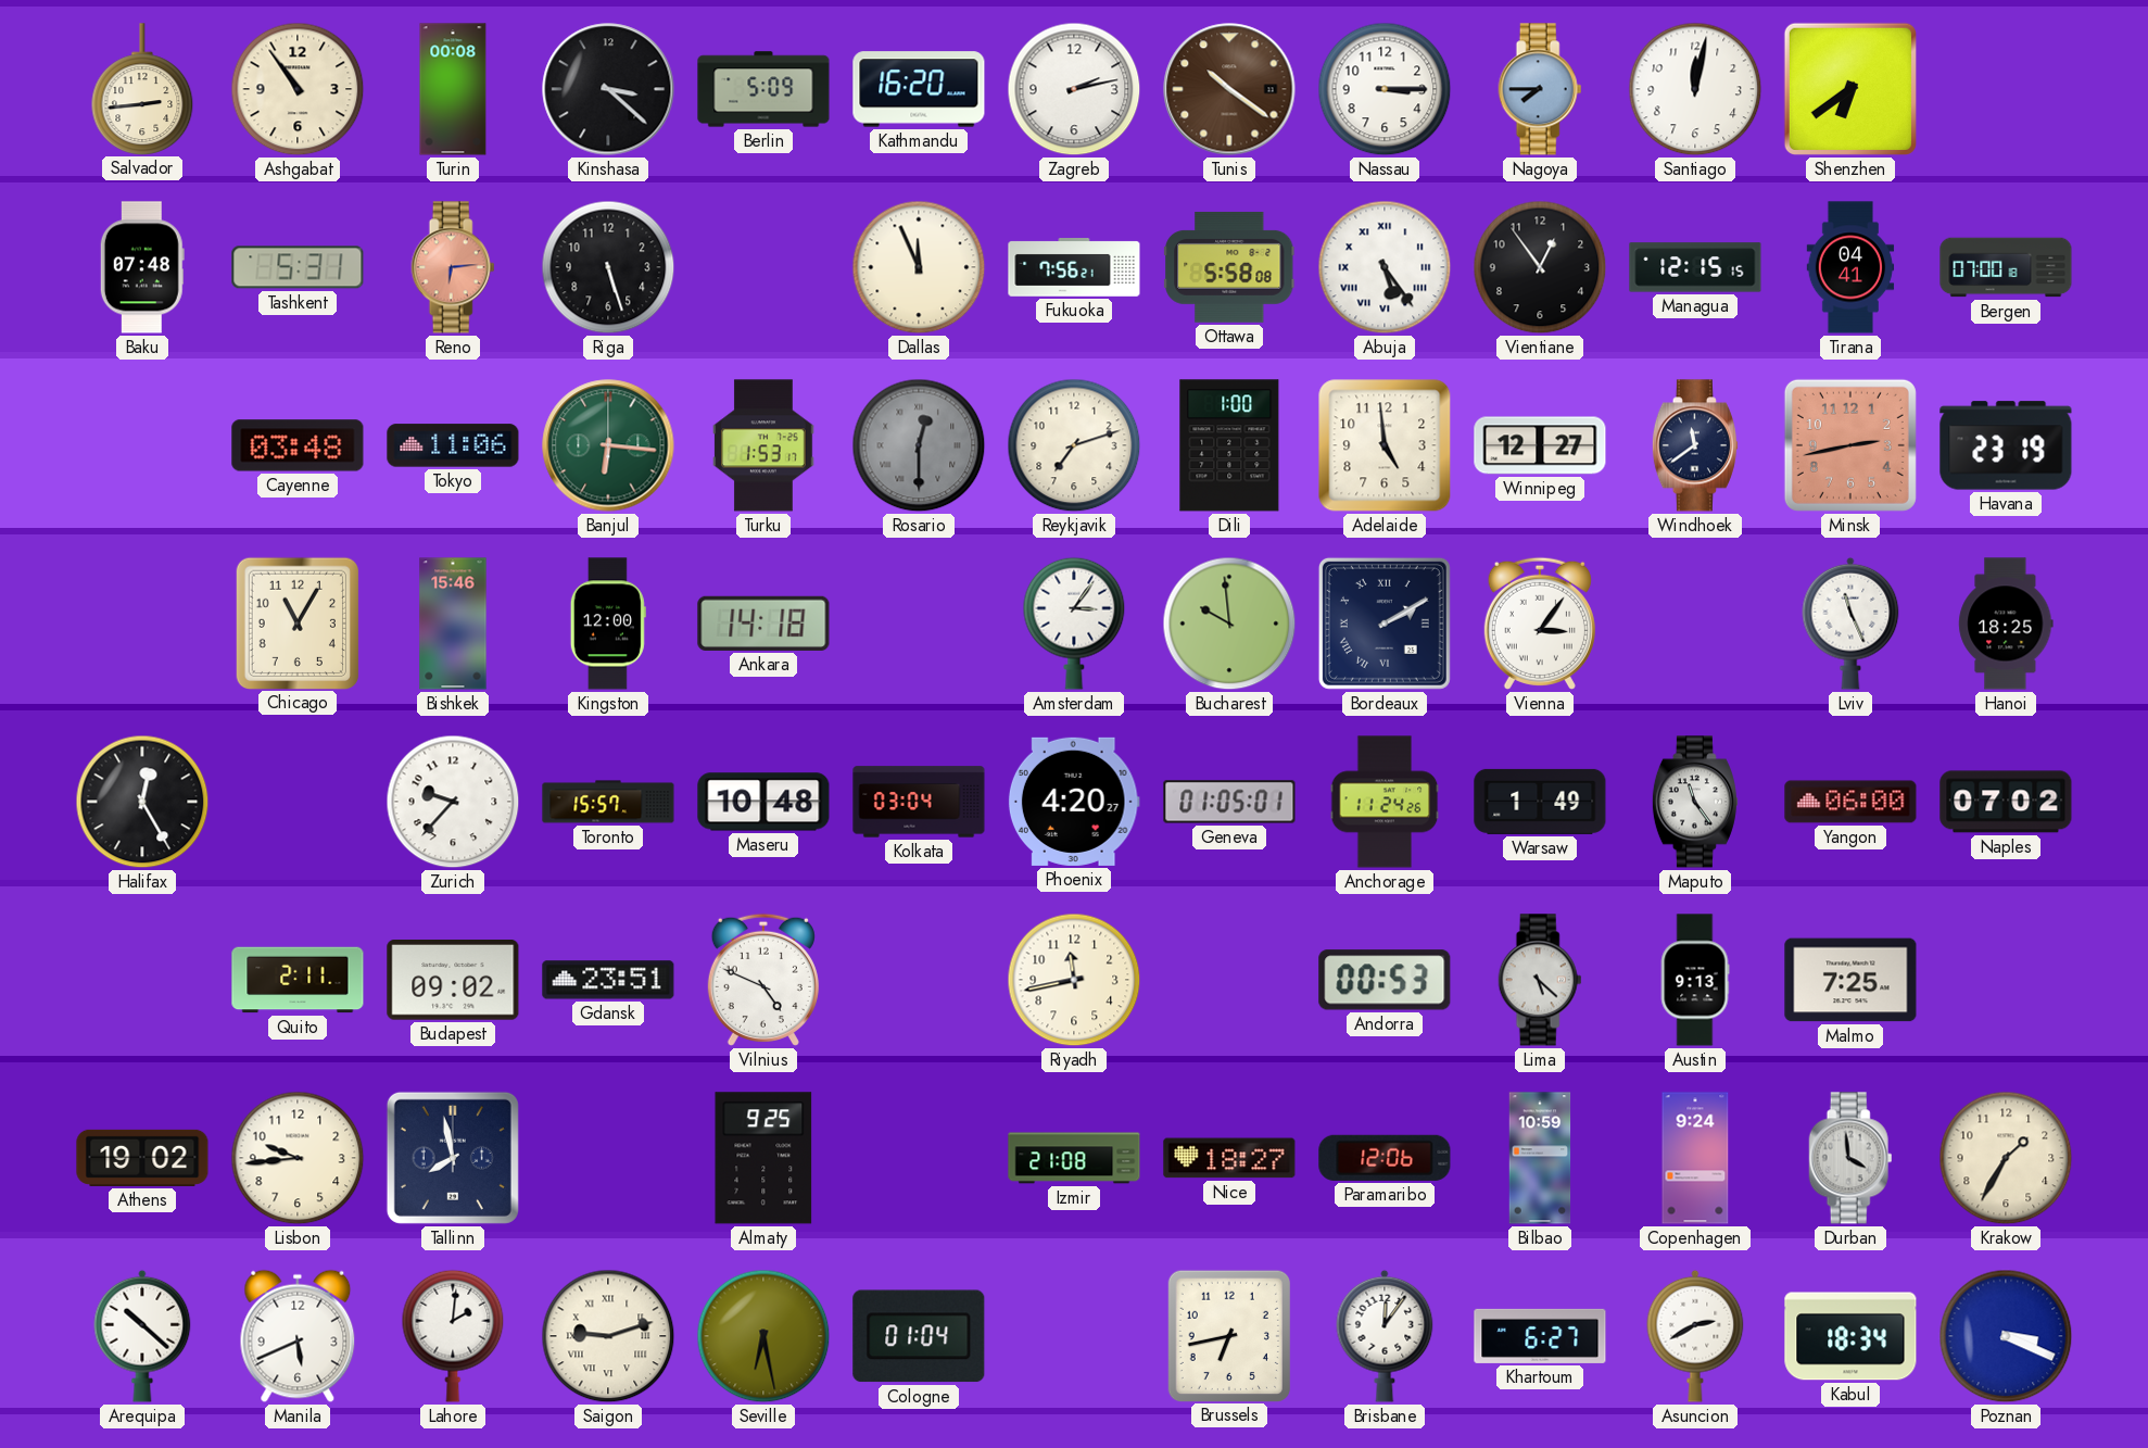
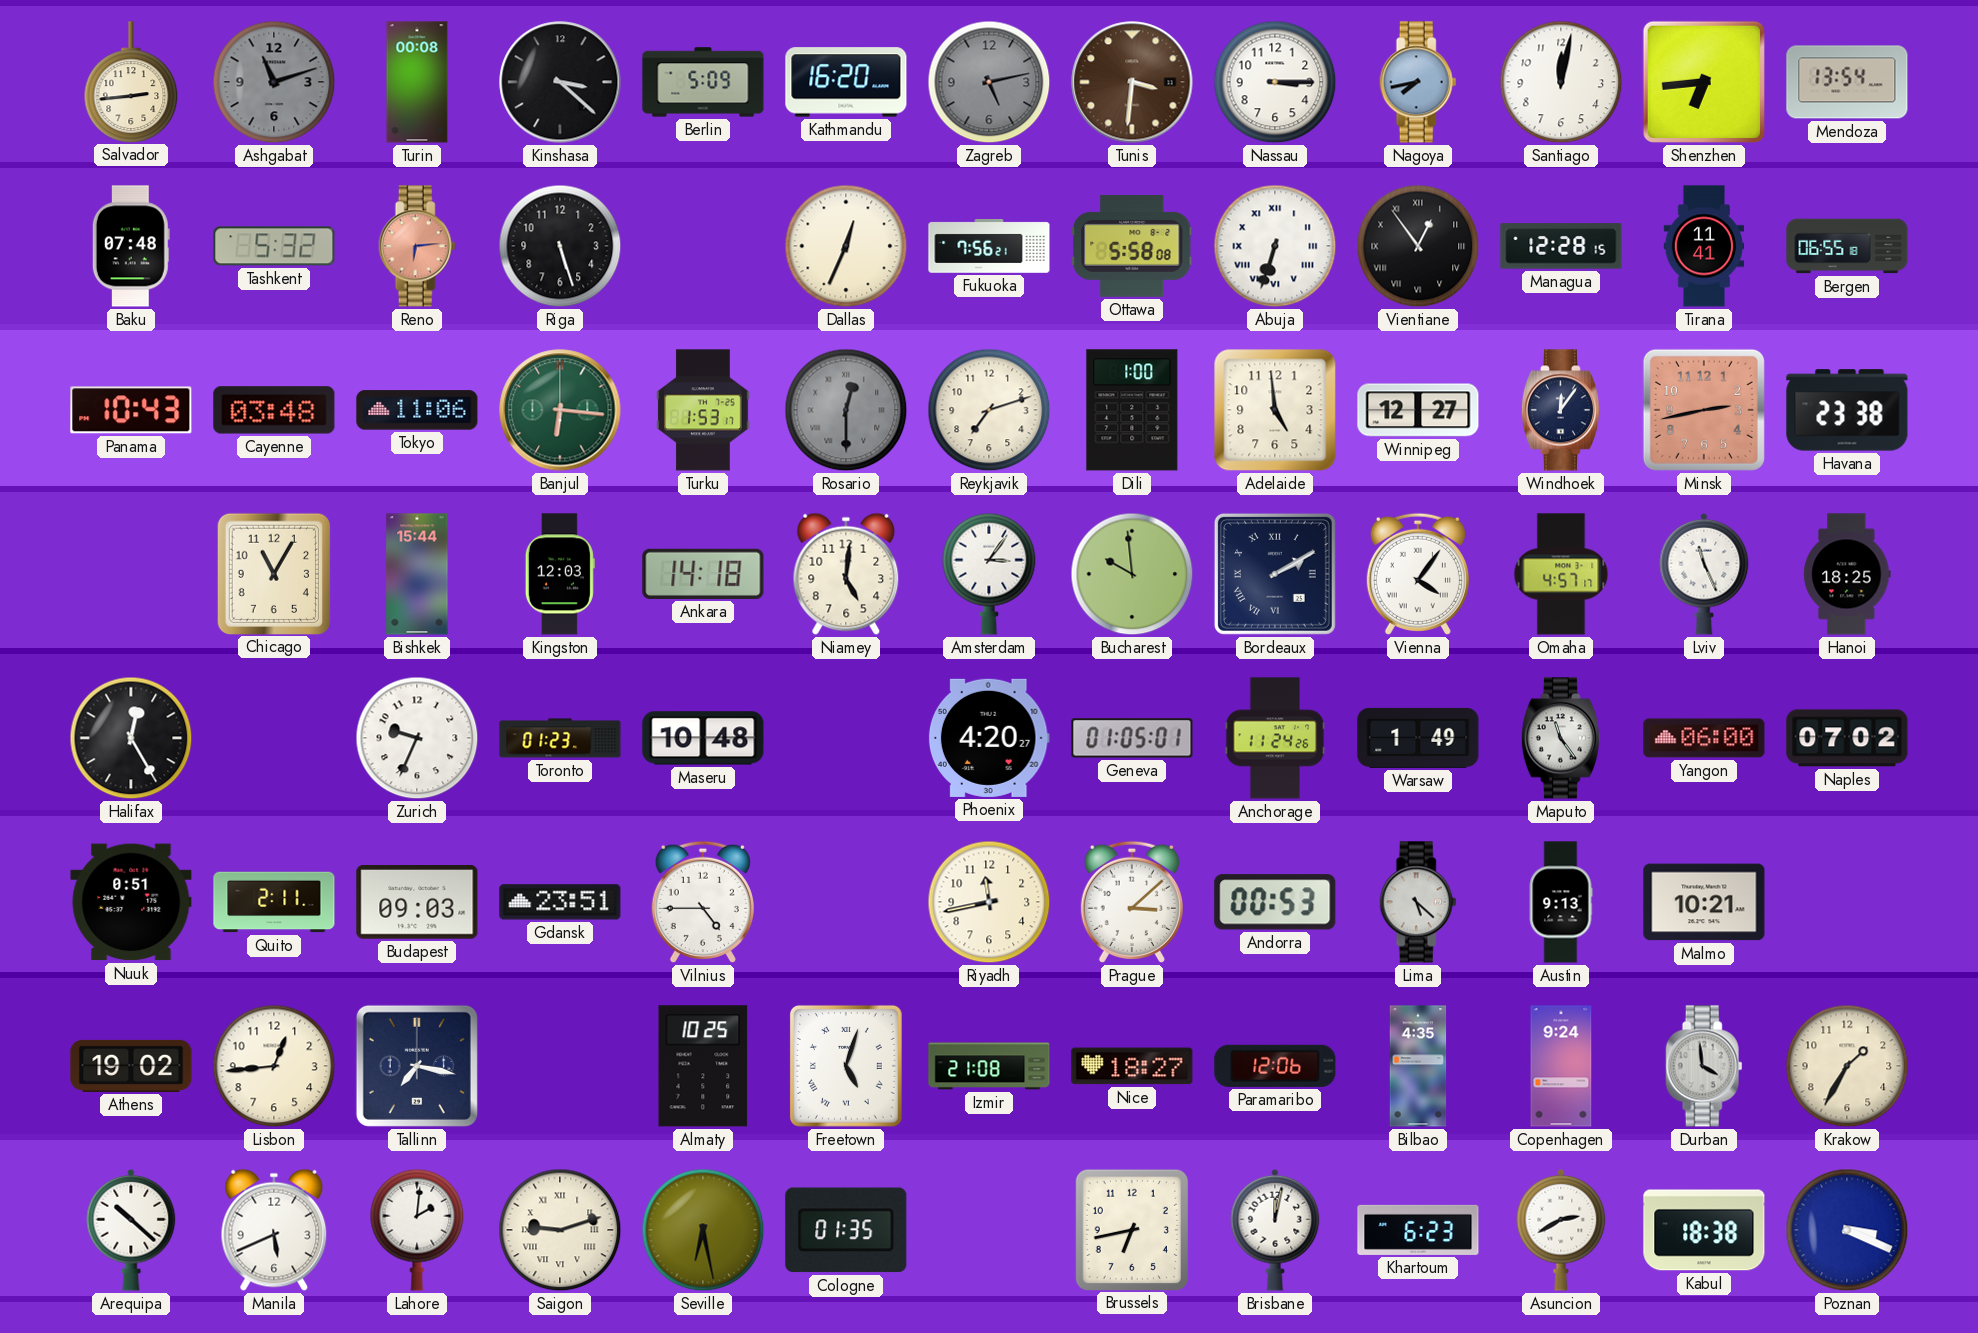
Ashgabat: 10:54 -> 11:12 (274, 82)
Ashgabat dial: cream -> grey (274, 82)
Zagreb: 2:13 -> 5:13 (989, 82)
Zagreb dial: white -> grey (989, 82)
Tunis: 10:21 -> 3:31 (1132, 82)
Nagoya: 7:45 -> 7:43 (1418, 82)
Shenzhen: 6:39 -> 6:44 (1704, 82)
Mendoza: none -> 13:54 (1847, 82)
Tashkent: 5:31 -> 5:32 (274, 246)
Dallas: 11:56 -> 12:34 (846, 246)
Abuja: 5:24 -> 6:33 (1275, 246)
Vientiane numerals: Arabic -> Roman (1418, 246)
Managua: 12:15 -> 12:28 (1561, 246)
Tirana: 04:41 -> 11:41 (1704, 246)
Bergen: 07:00 -> 06:55 (1847, 246)
Panama: none -> 10:43 (131, 410)
Windhoek: 11:39 -> 12:06 (1561, 410)
Havana: 23:19 -> 23:38 (1847, 410)
Bishkek: 15:46 -> 15:44 (417, 574)
Kingston: 12:00 -> 12:03 (560, 574)
Niamey: none -> 5:01 (846, 574)
Vienna: 3:06 -> 4:06 (1418, 574)
Omaha: none -> 4:57 (1561, 574)
Zurich: 9:37 -> 9:34 (417, 738)
Toronto: 15:57 -> 01:23 (560, 738)
Kolkata: 03:04 -> none (919, 802)
Nuuk: none -> 0:51 (131, 902)
Budapest: 09:02 -> 09:03 (417, 903)
Vilnius: 4:49 -> 4:45 (703, 902)
Prague: none -> 3:08 (1132, 902)
Malmo: 7:25 -> 10:21 (1704, 902)
Lisbon: 9:44 -> 12:44 (274, 1066)
Tallinn: 7:58 -> 7:17 (417, 1066)
Almaty: 9:25 -> 10:25 (703, 1066)
Freetown: none -> 5:03 (846, 1066)
Bilbao: 10:59 -> 4:35 (1418, 1066)
Cologne: 01:04 -> 01:35 (846, 1230)
Brisbane: 12:06 -> 12:02 (1275, 1230)
Khartoum: 6:27 -> 6:23 (1418, 1230)
Kabul: 18:34 -> 18:38 (1704, 1230)
